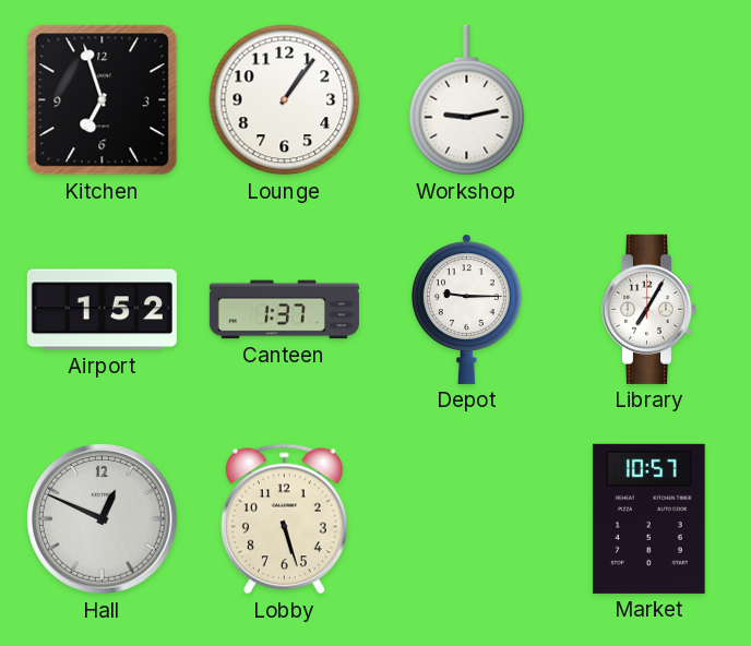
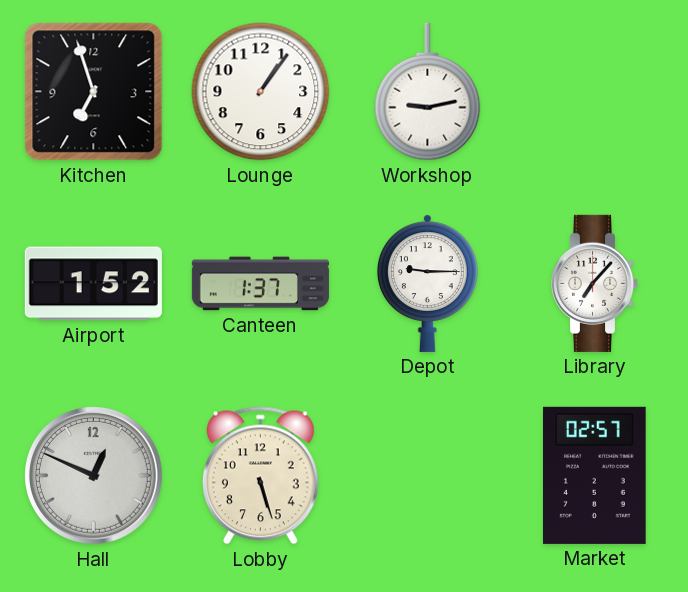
Library: 7:05 -> 7:07 (595, 283)
Market: 10:57 -> 02:57 (595, 475)
